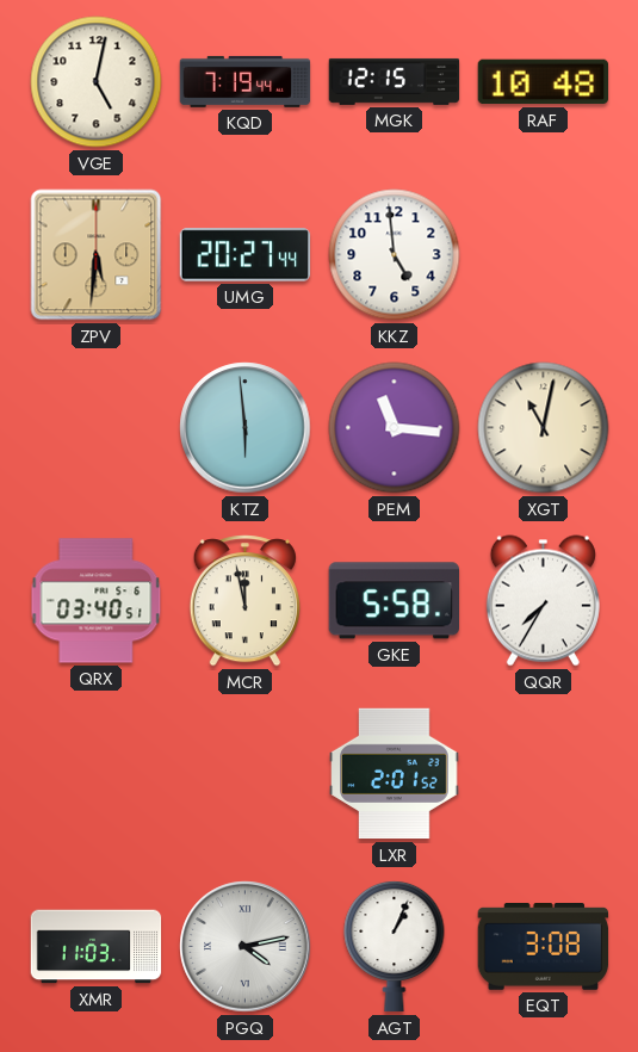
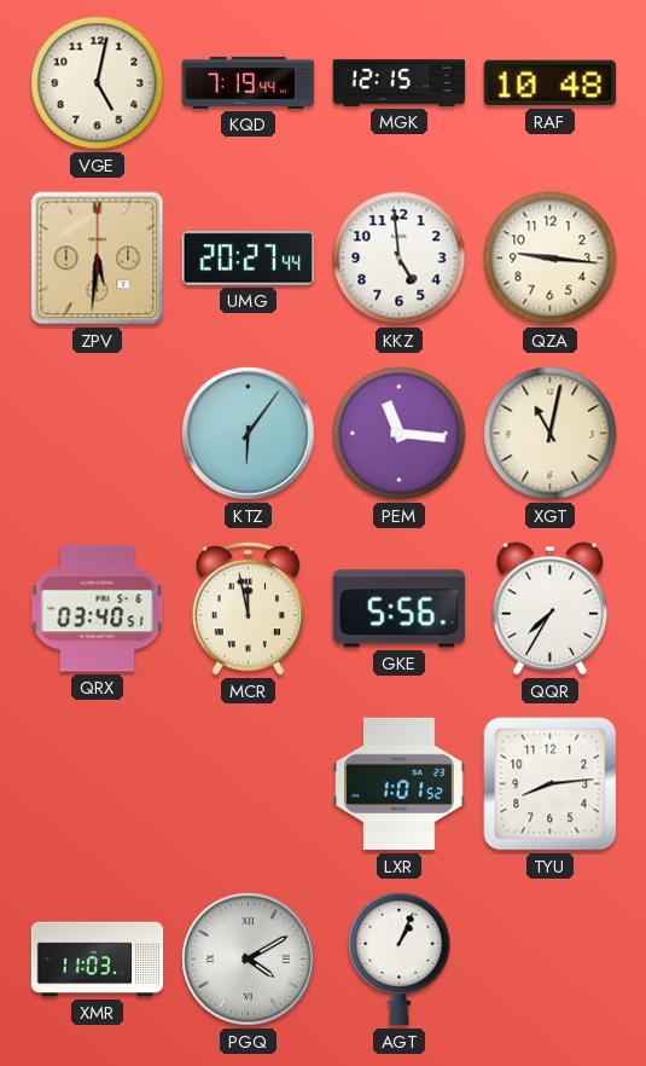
QZA: none -> 9:16 (551, 259)
KTZ: 5:59 -> 6:06 (249, 434)
GKE: 5:58 -> 5:56 (398, 609)
LXR: 2:01 -> 1:01 (400, 784)
TYU: none -> 8:14 (551, 784)
PGQ: 4:13 -> 4:10 (249, 960)
EQT: 3:08 -> none (544, 947)
